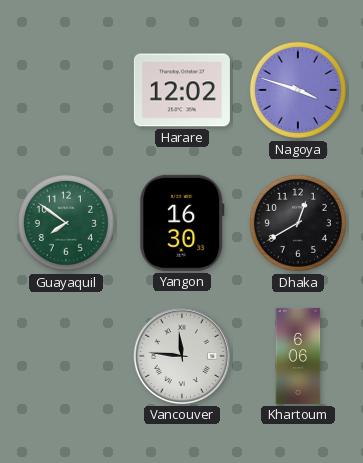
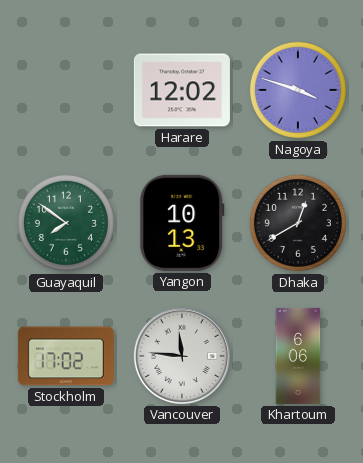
Yangon: 16:30 -> 10:13 (182, 223)
Stockholm: none -> 17:02 (66, 356)
